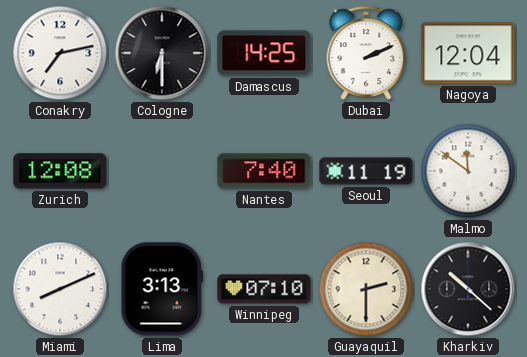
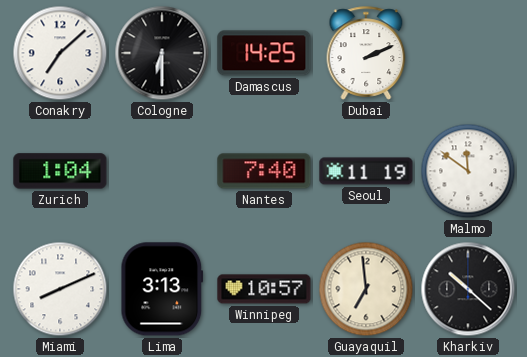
Conakry: 7:13 -> 7:08 (60, 53)
Nagoya: 12:04 -> none (468, 53)
Zurich: 12:08 -> 1:04 (60, 171)
Winnipeg: 07:10 -> 10:57 (264, 289)
Guayaquil: 2:30 -> 6:59 (366, 289)
